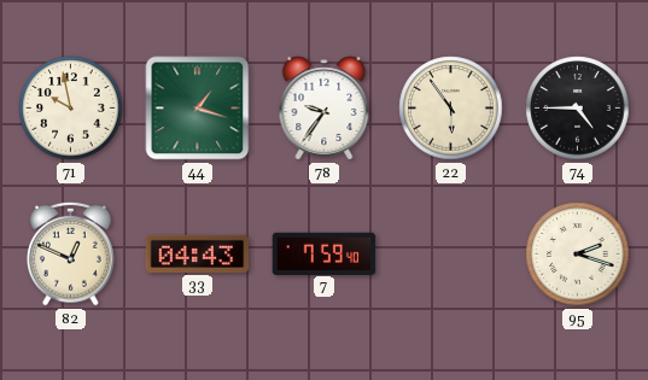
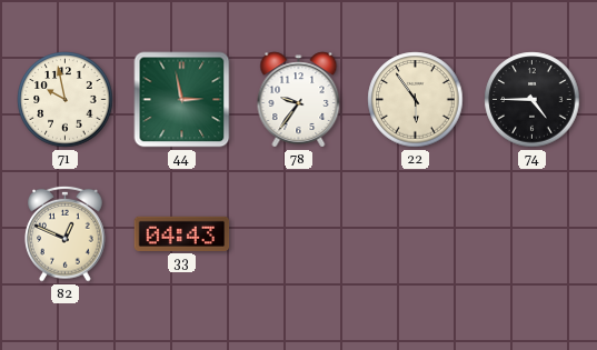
44: 1:18 -> 2:58 (182, 100)
7: 7:59 -> none (325, 253)
95: 2:18 -> none (578, 255)
